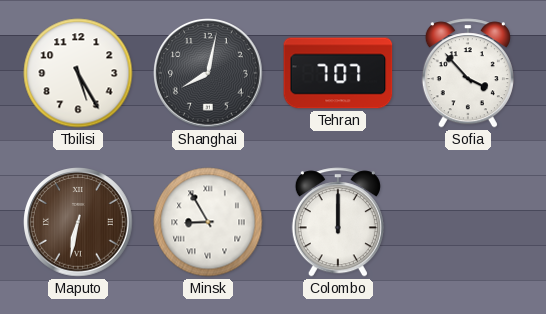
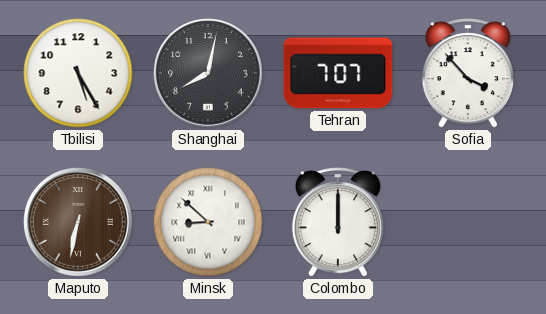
Minsk: 8:55 -> 8:52 (208, 222)
